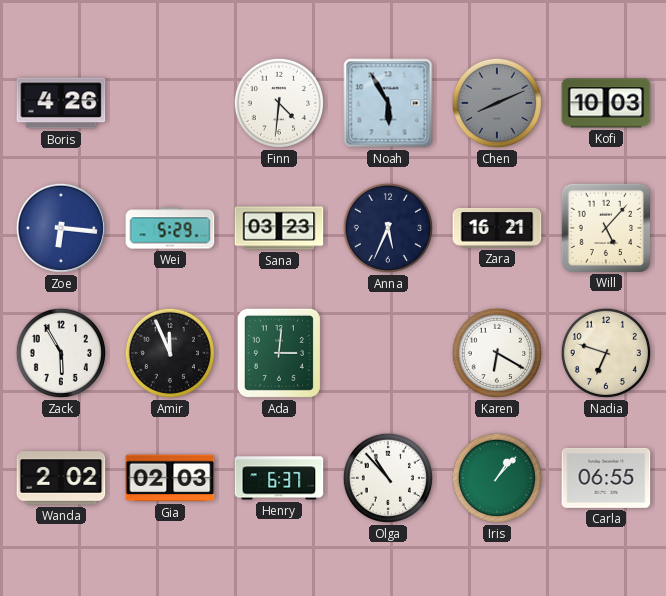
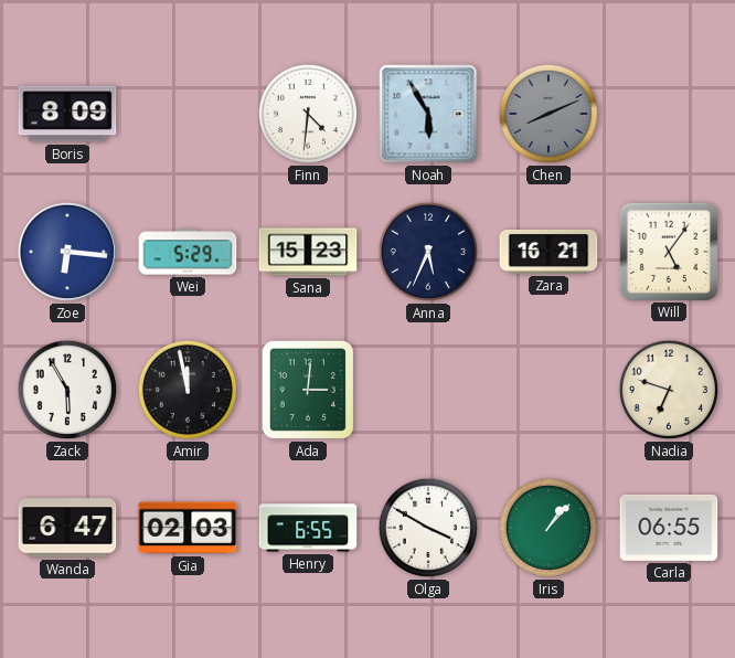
Boris: 4:26 -> 8:09 (67, 114)
Kofi: 10:03 -> none (606, 103)
Sana: 03:23 -> 15:23 (308, 252)
Will: 5:07 -> 5:06 (668, 251)
Amir: 11:56 -> 11:58 (188, 390)
Karen: 6:20 -> none (497, 353)
Wanda: 2:02 -> 6:47 (67, 528)
Henry: 6:37 -> 6:55 (308, 528)
Olga: 10:53 -> 3:50 (428, 528)
